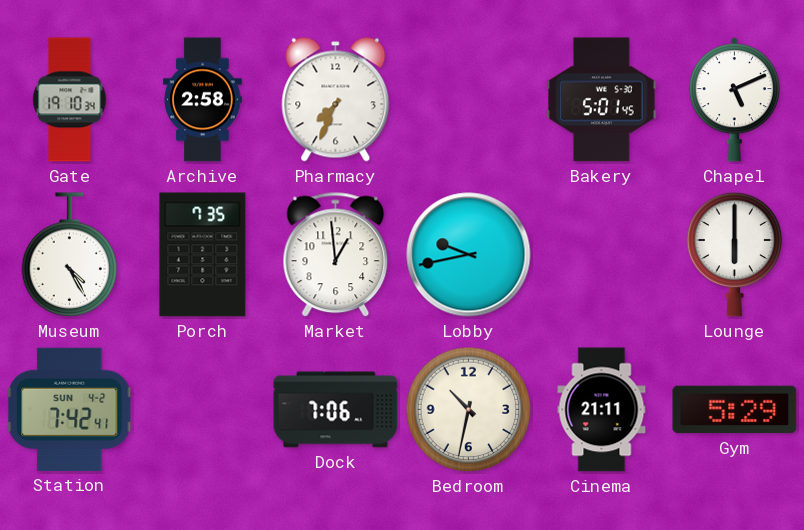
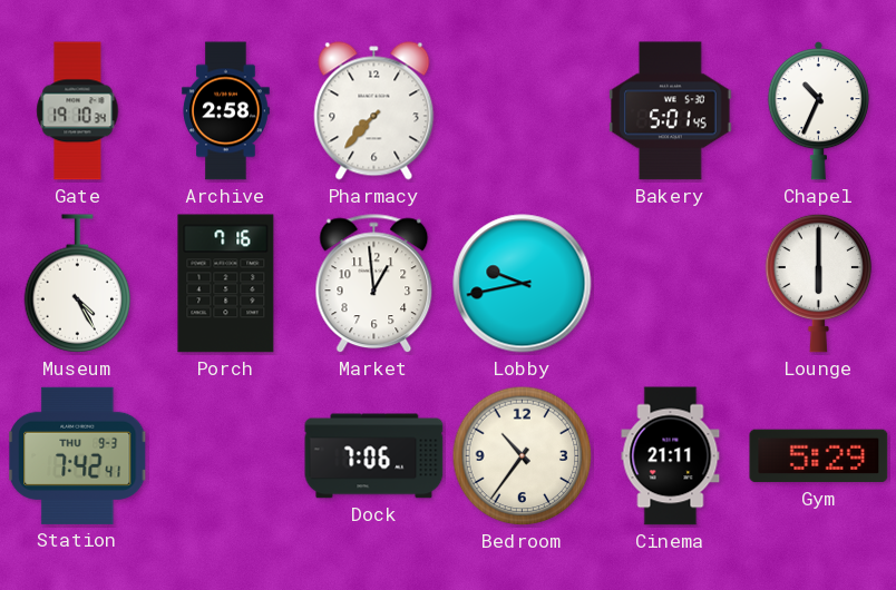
Pharmacy: 7:34 -> 7:37 (374, 111)
Chapel: 5:11 -> 10:34 (818, 111)
Porch: 7:35 -> 7:16 (226, 284)
Station date: SUN 4-2 -> THU 9-3 (78, 455)
Bedroom: 10:32 -> 10:36 (523, 456)
